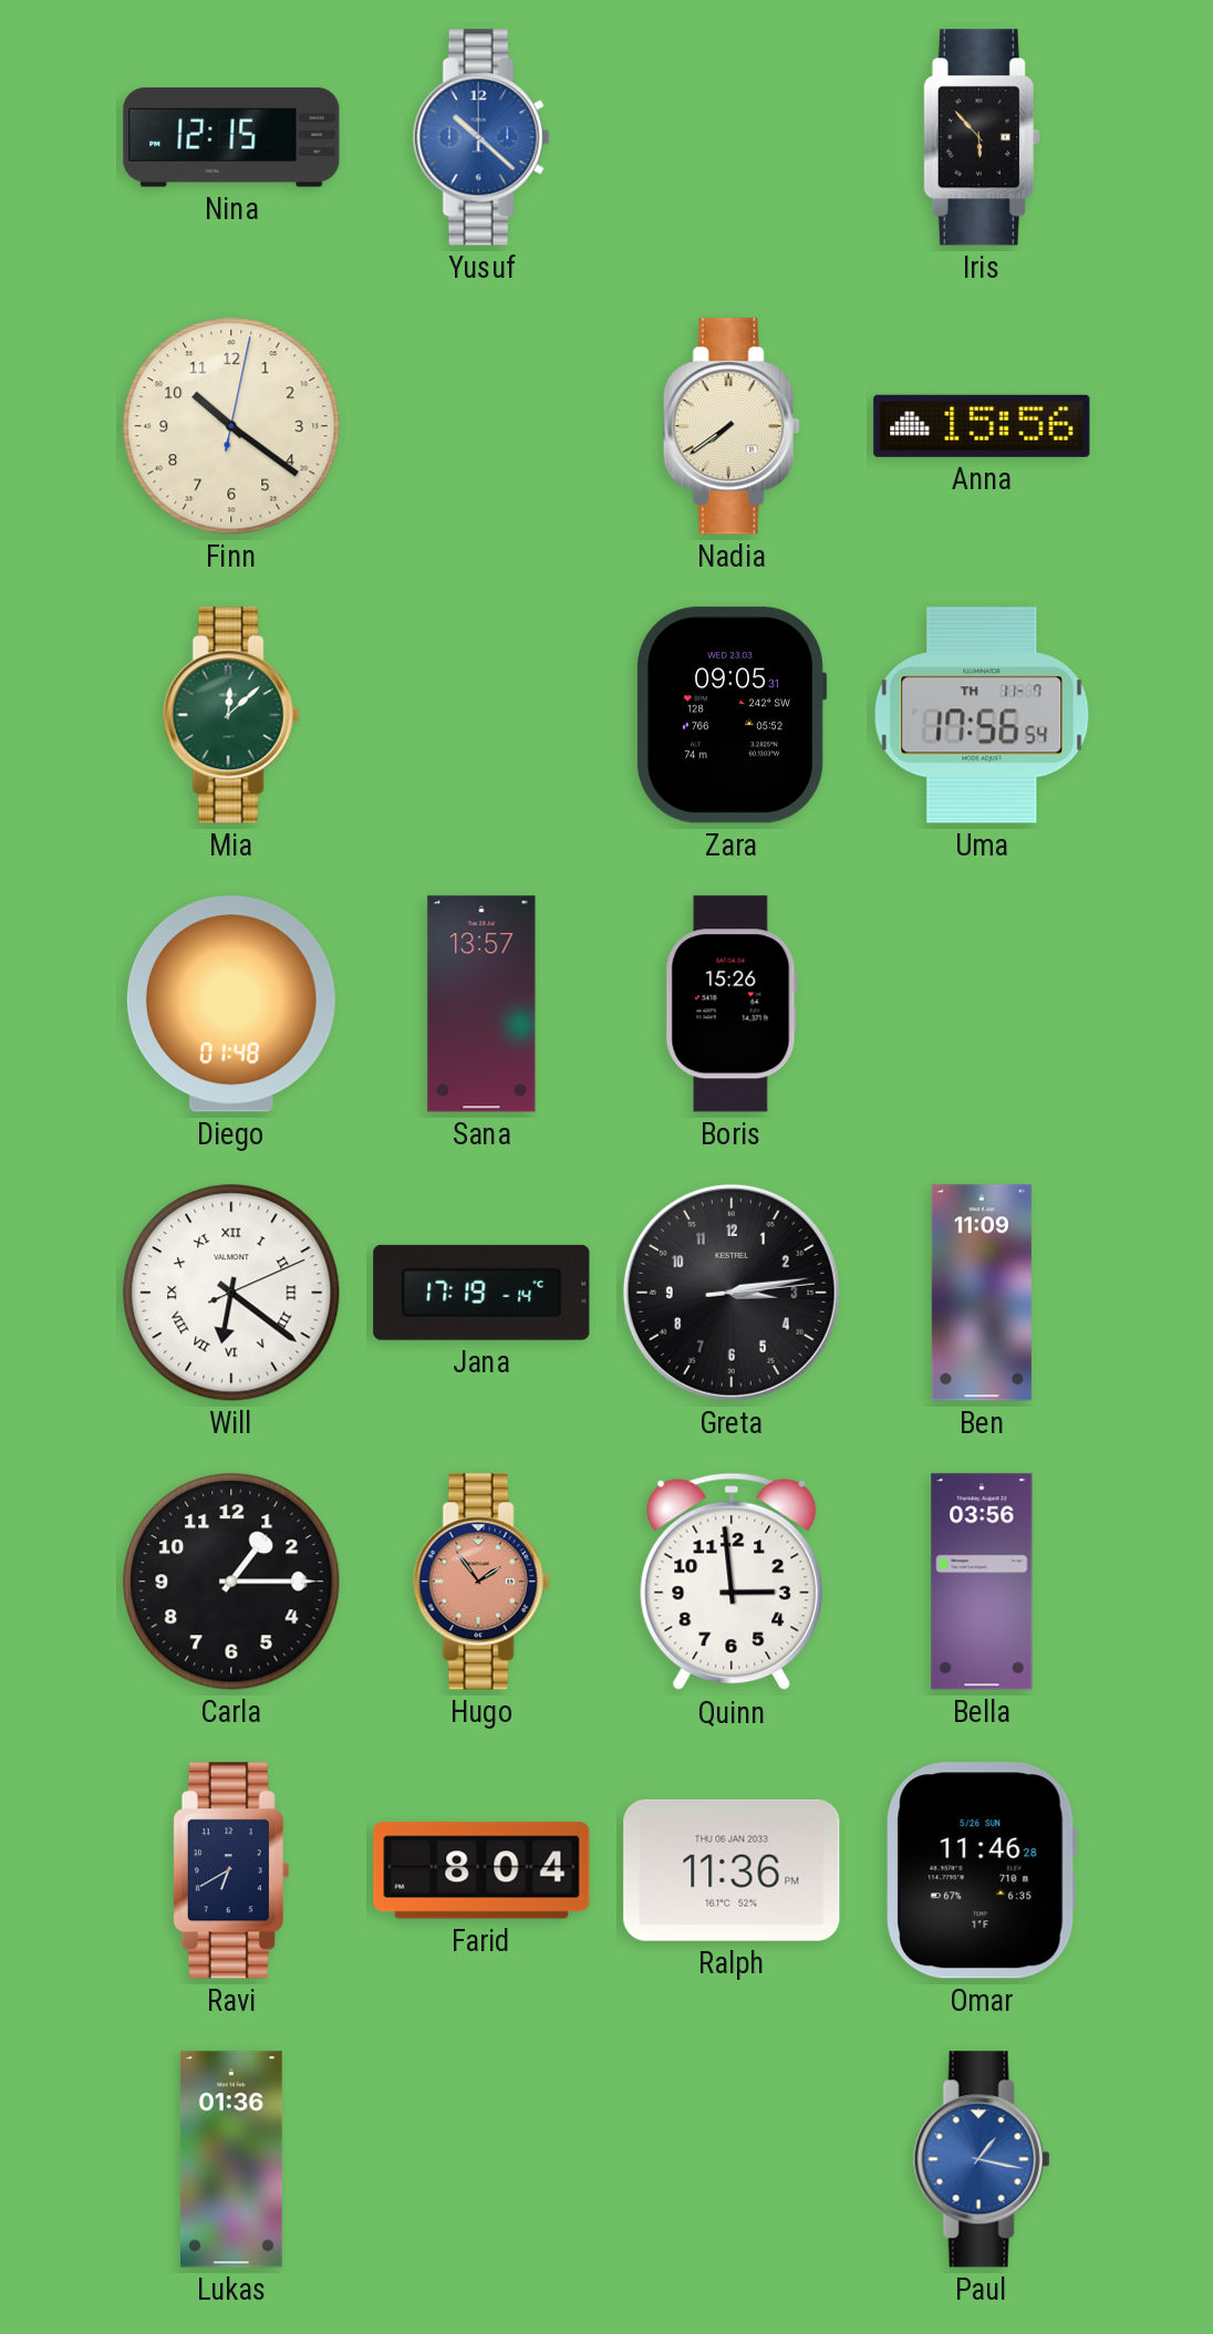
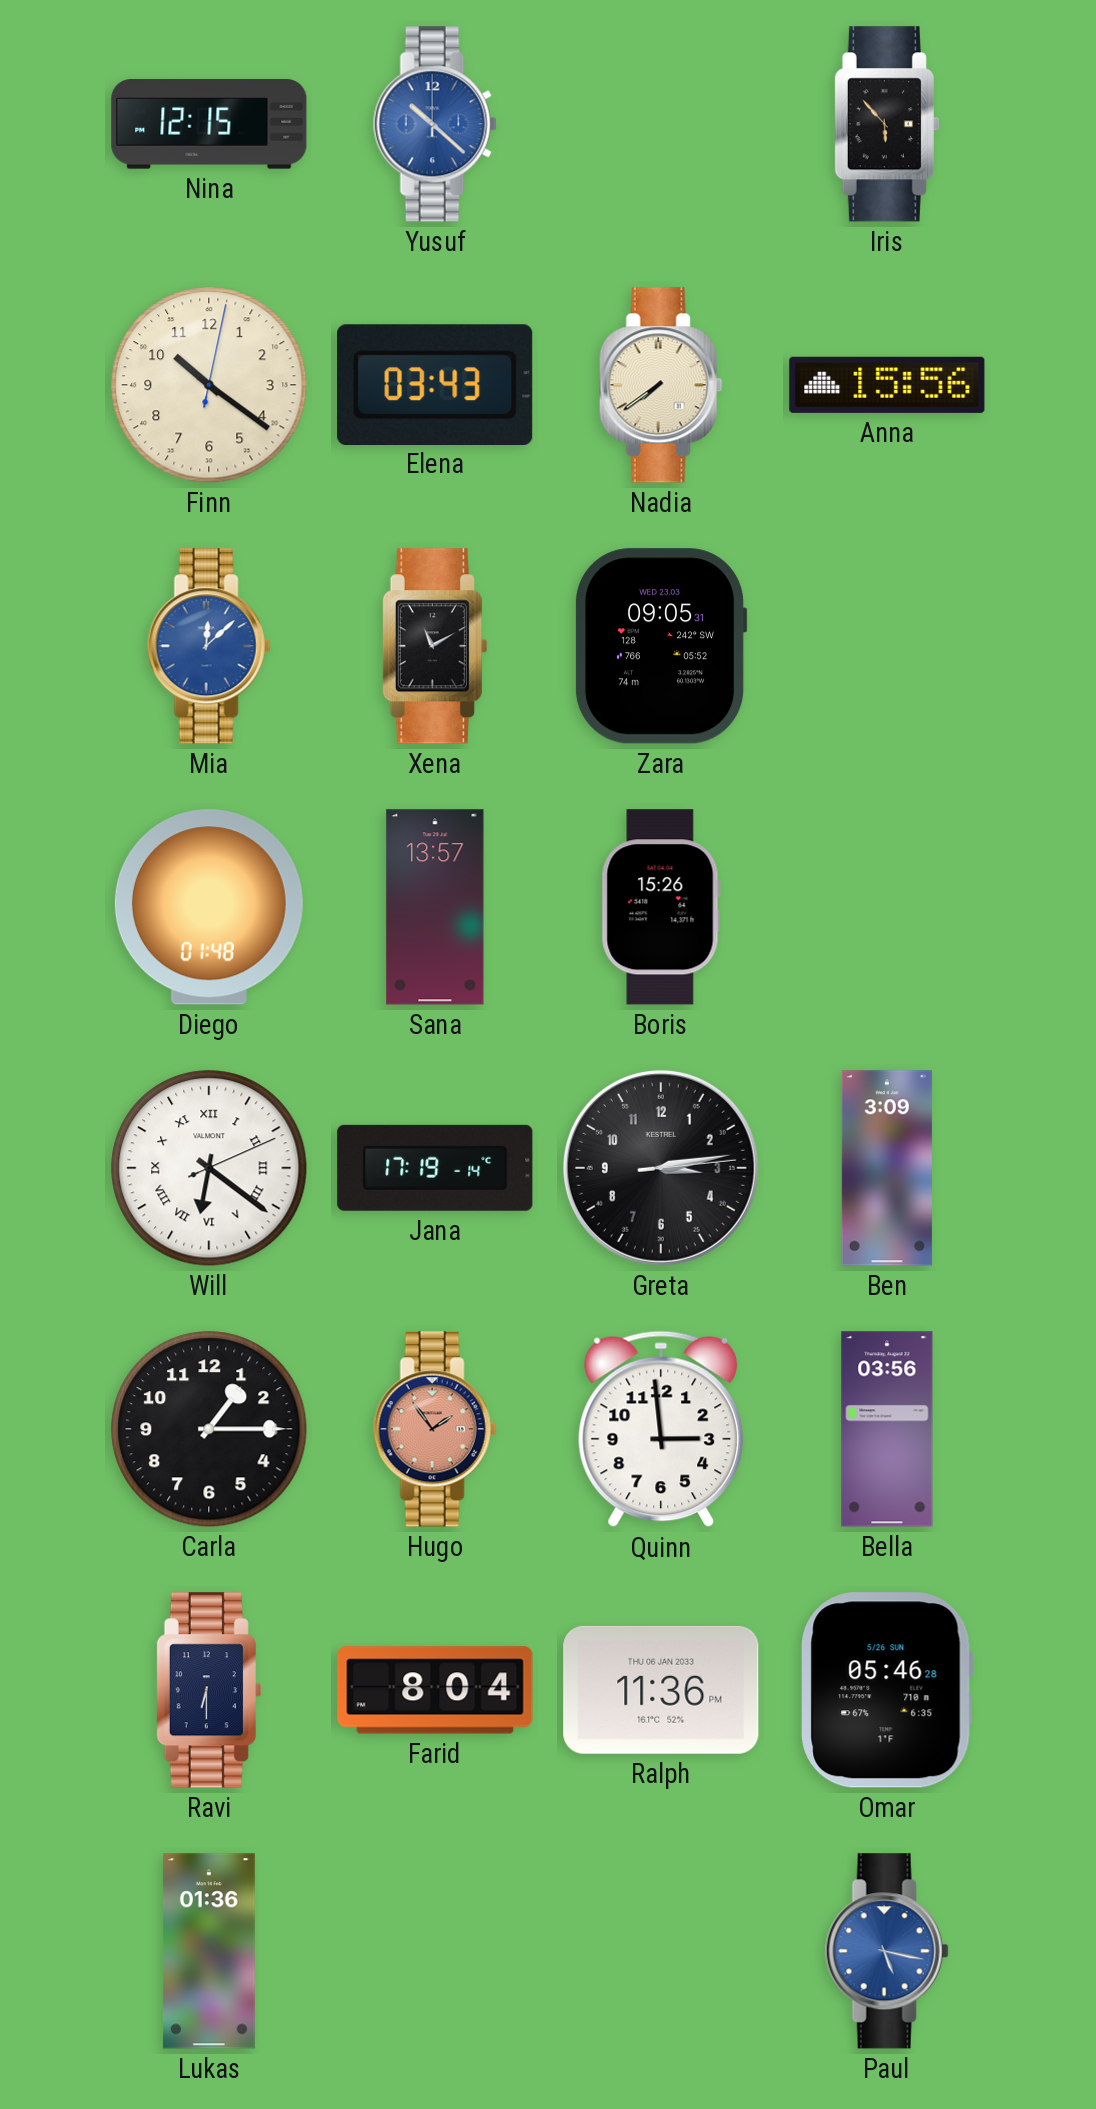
Elena: none -> 03:43 (435, 384)
Mia dial: green -> blue (209, 646)
Xena: none -> 11:10 (434, 646)
Uma: 17:56 -> none (982, 715)
Ben: 11:09 -> 3:09 (887, 1168)
Ravi: 6:40 -> 6:30 (208, 1690)
Omar: 11:46 -> 05:46 (887, 1690)
Paul: 1:17 -> 5:17 (887, 1951)
